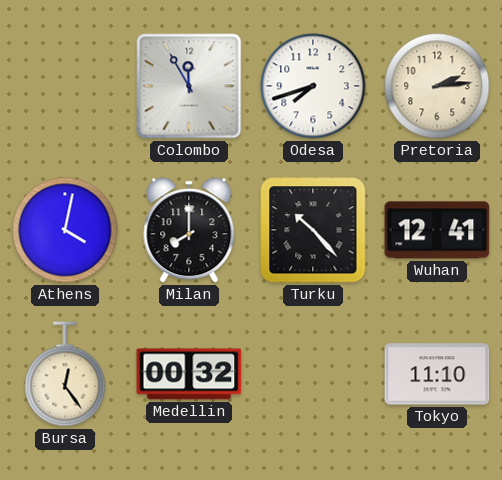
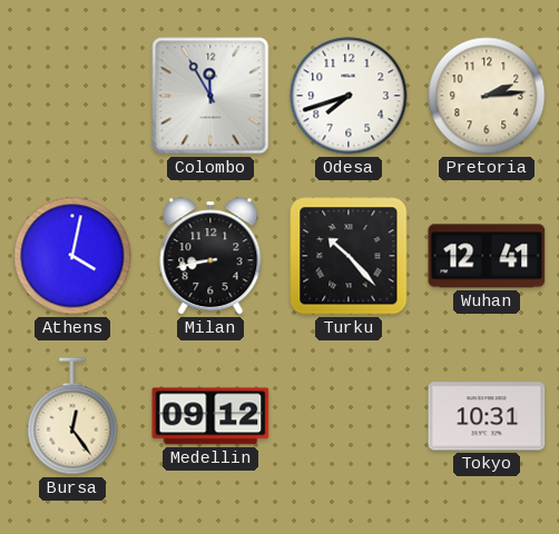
Milan: 8:00 -> 8:43 (210, 256)
Medellin: 00:32 -> 09:12 (210, 416)
Tokyo: 11:10 -> 10:31 (487, 416)
